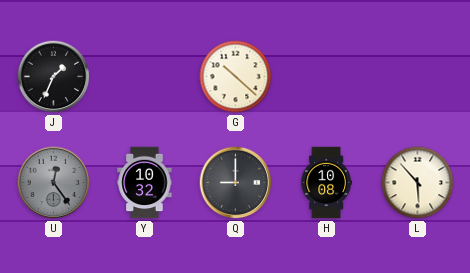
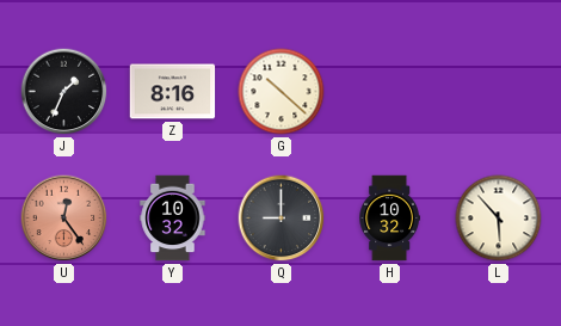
Z: none -> 8:16 (173, 92)
U dial: grey -> salmon (64, 219)
H: 10:08 -> 10:32 (389, 219)
